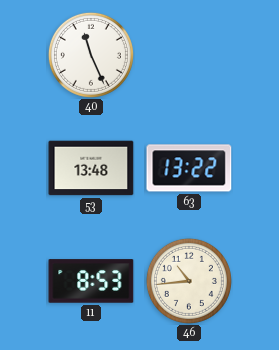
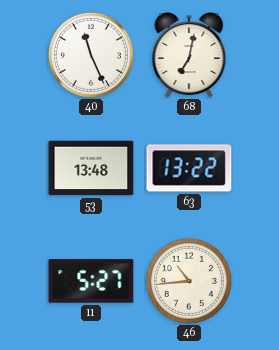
68: none -> 7:02 (189, 55)
11: 8:53 -> 5:27 (91, 281)
